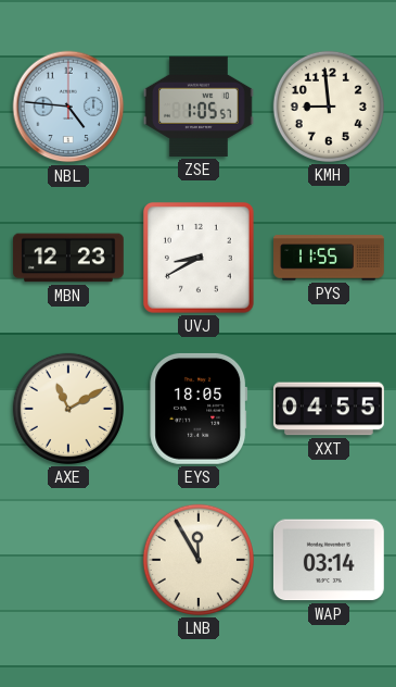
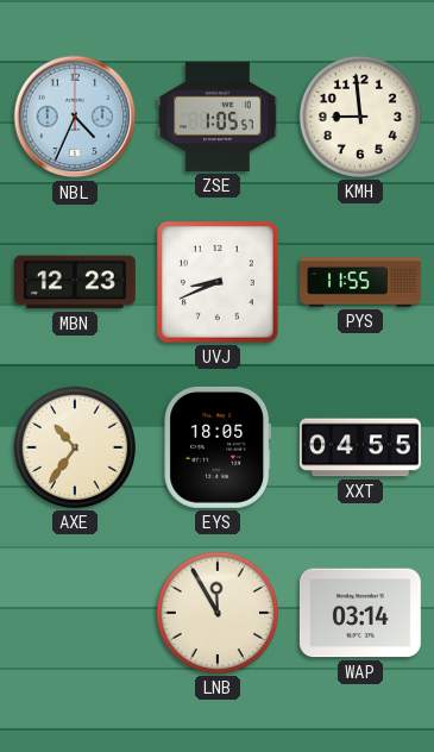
NBL: 4:46 -> 4:34 (75, 117)
UVJ: 8:40 -> 8:41 (218, 282)
AXE: 11:10 -> 10:36 (75, 447)
